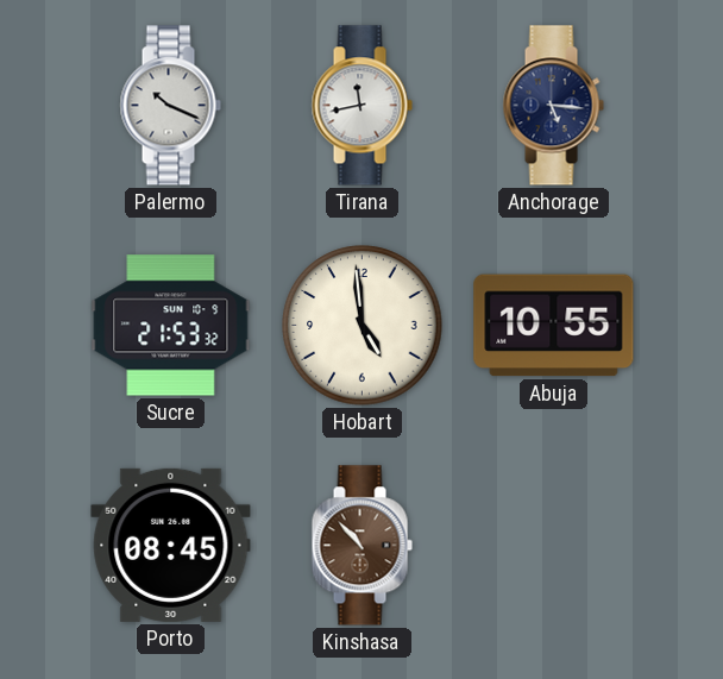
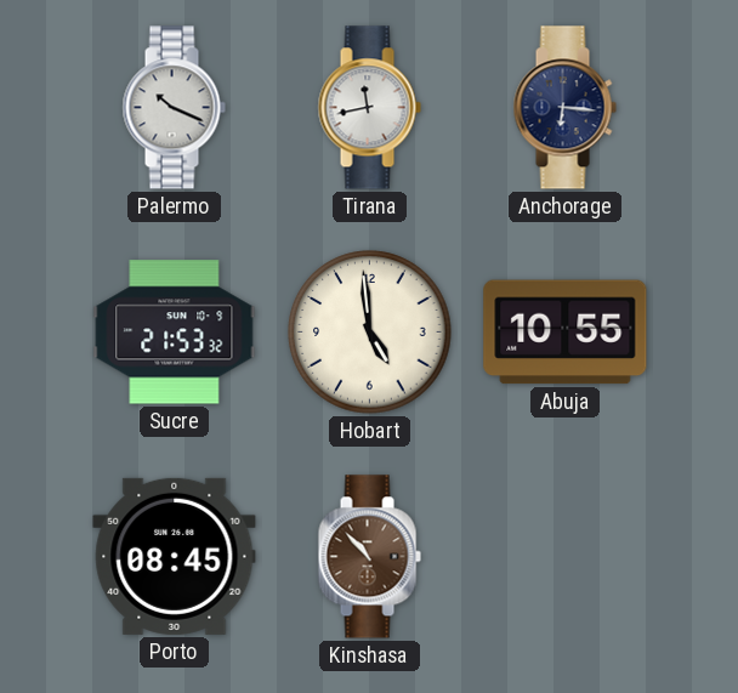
Anchorage: 5:16 -> 6:16 (564, 108)
